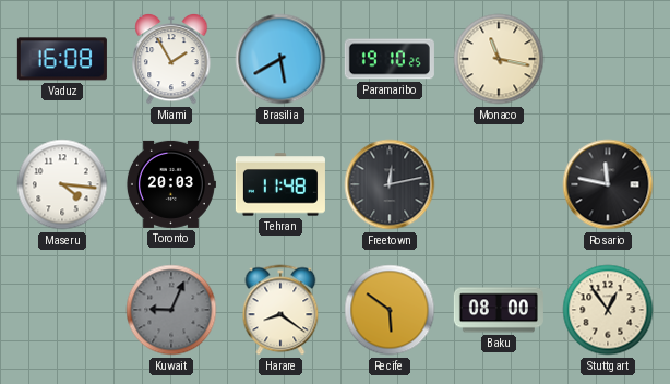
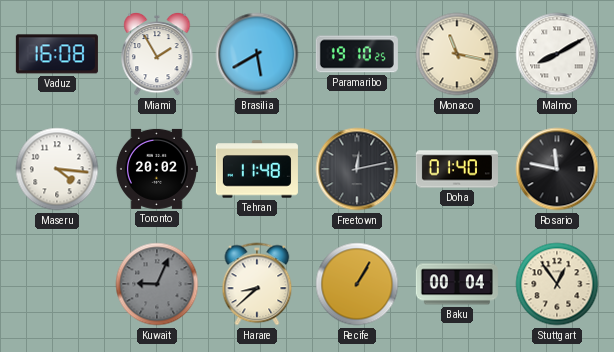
Malmo: none -> 8:10 (557, 54)
Toronto: 20:03 -> 20:02 (156, 169)
Doha: none -> 01:40 (457, 169)
Harare: 8:21 -> 8:38 (257, 284)
Recife: 5:51 -> 1:05 (357, 284)
Baku: 08:00 -> 00:04 (457, 284)
